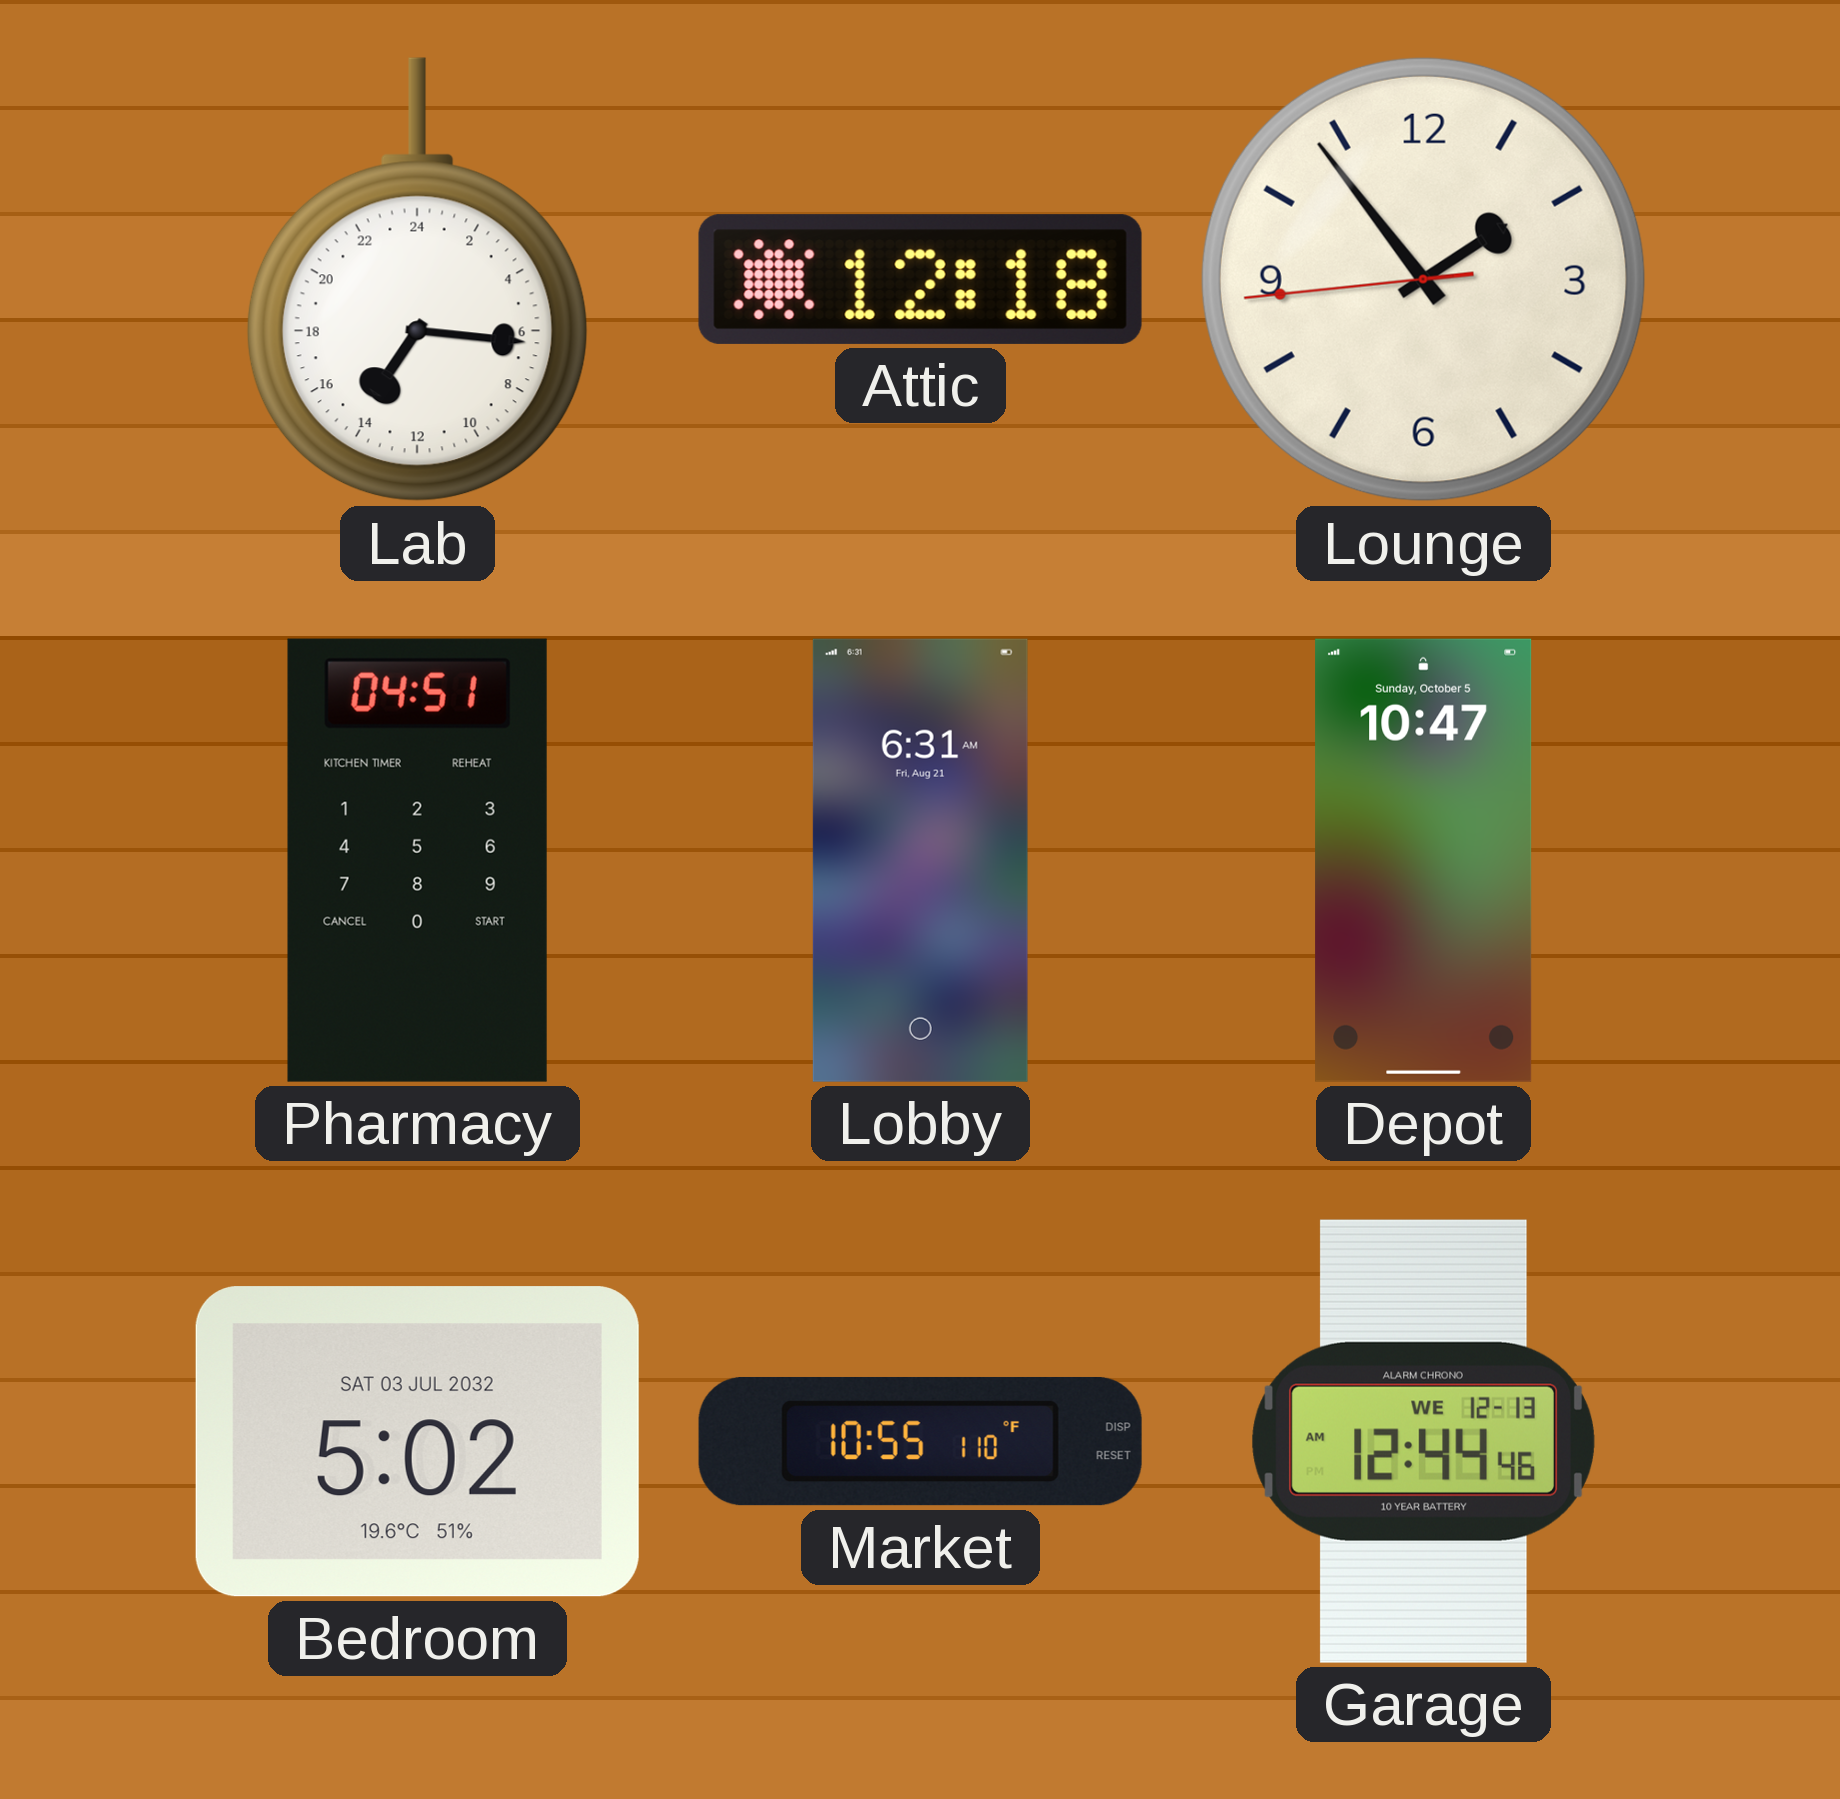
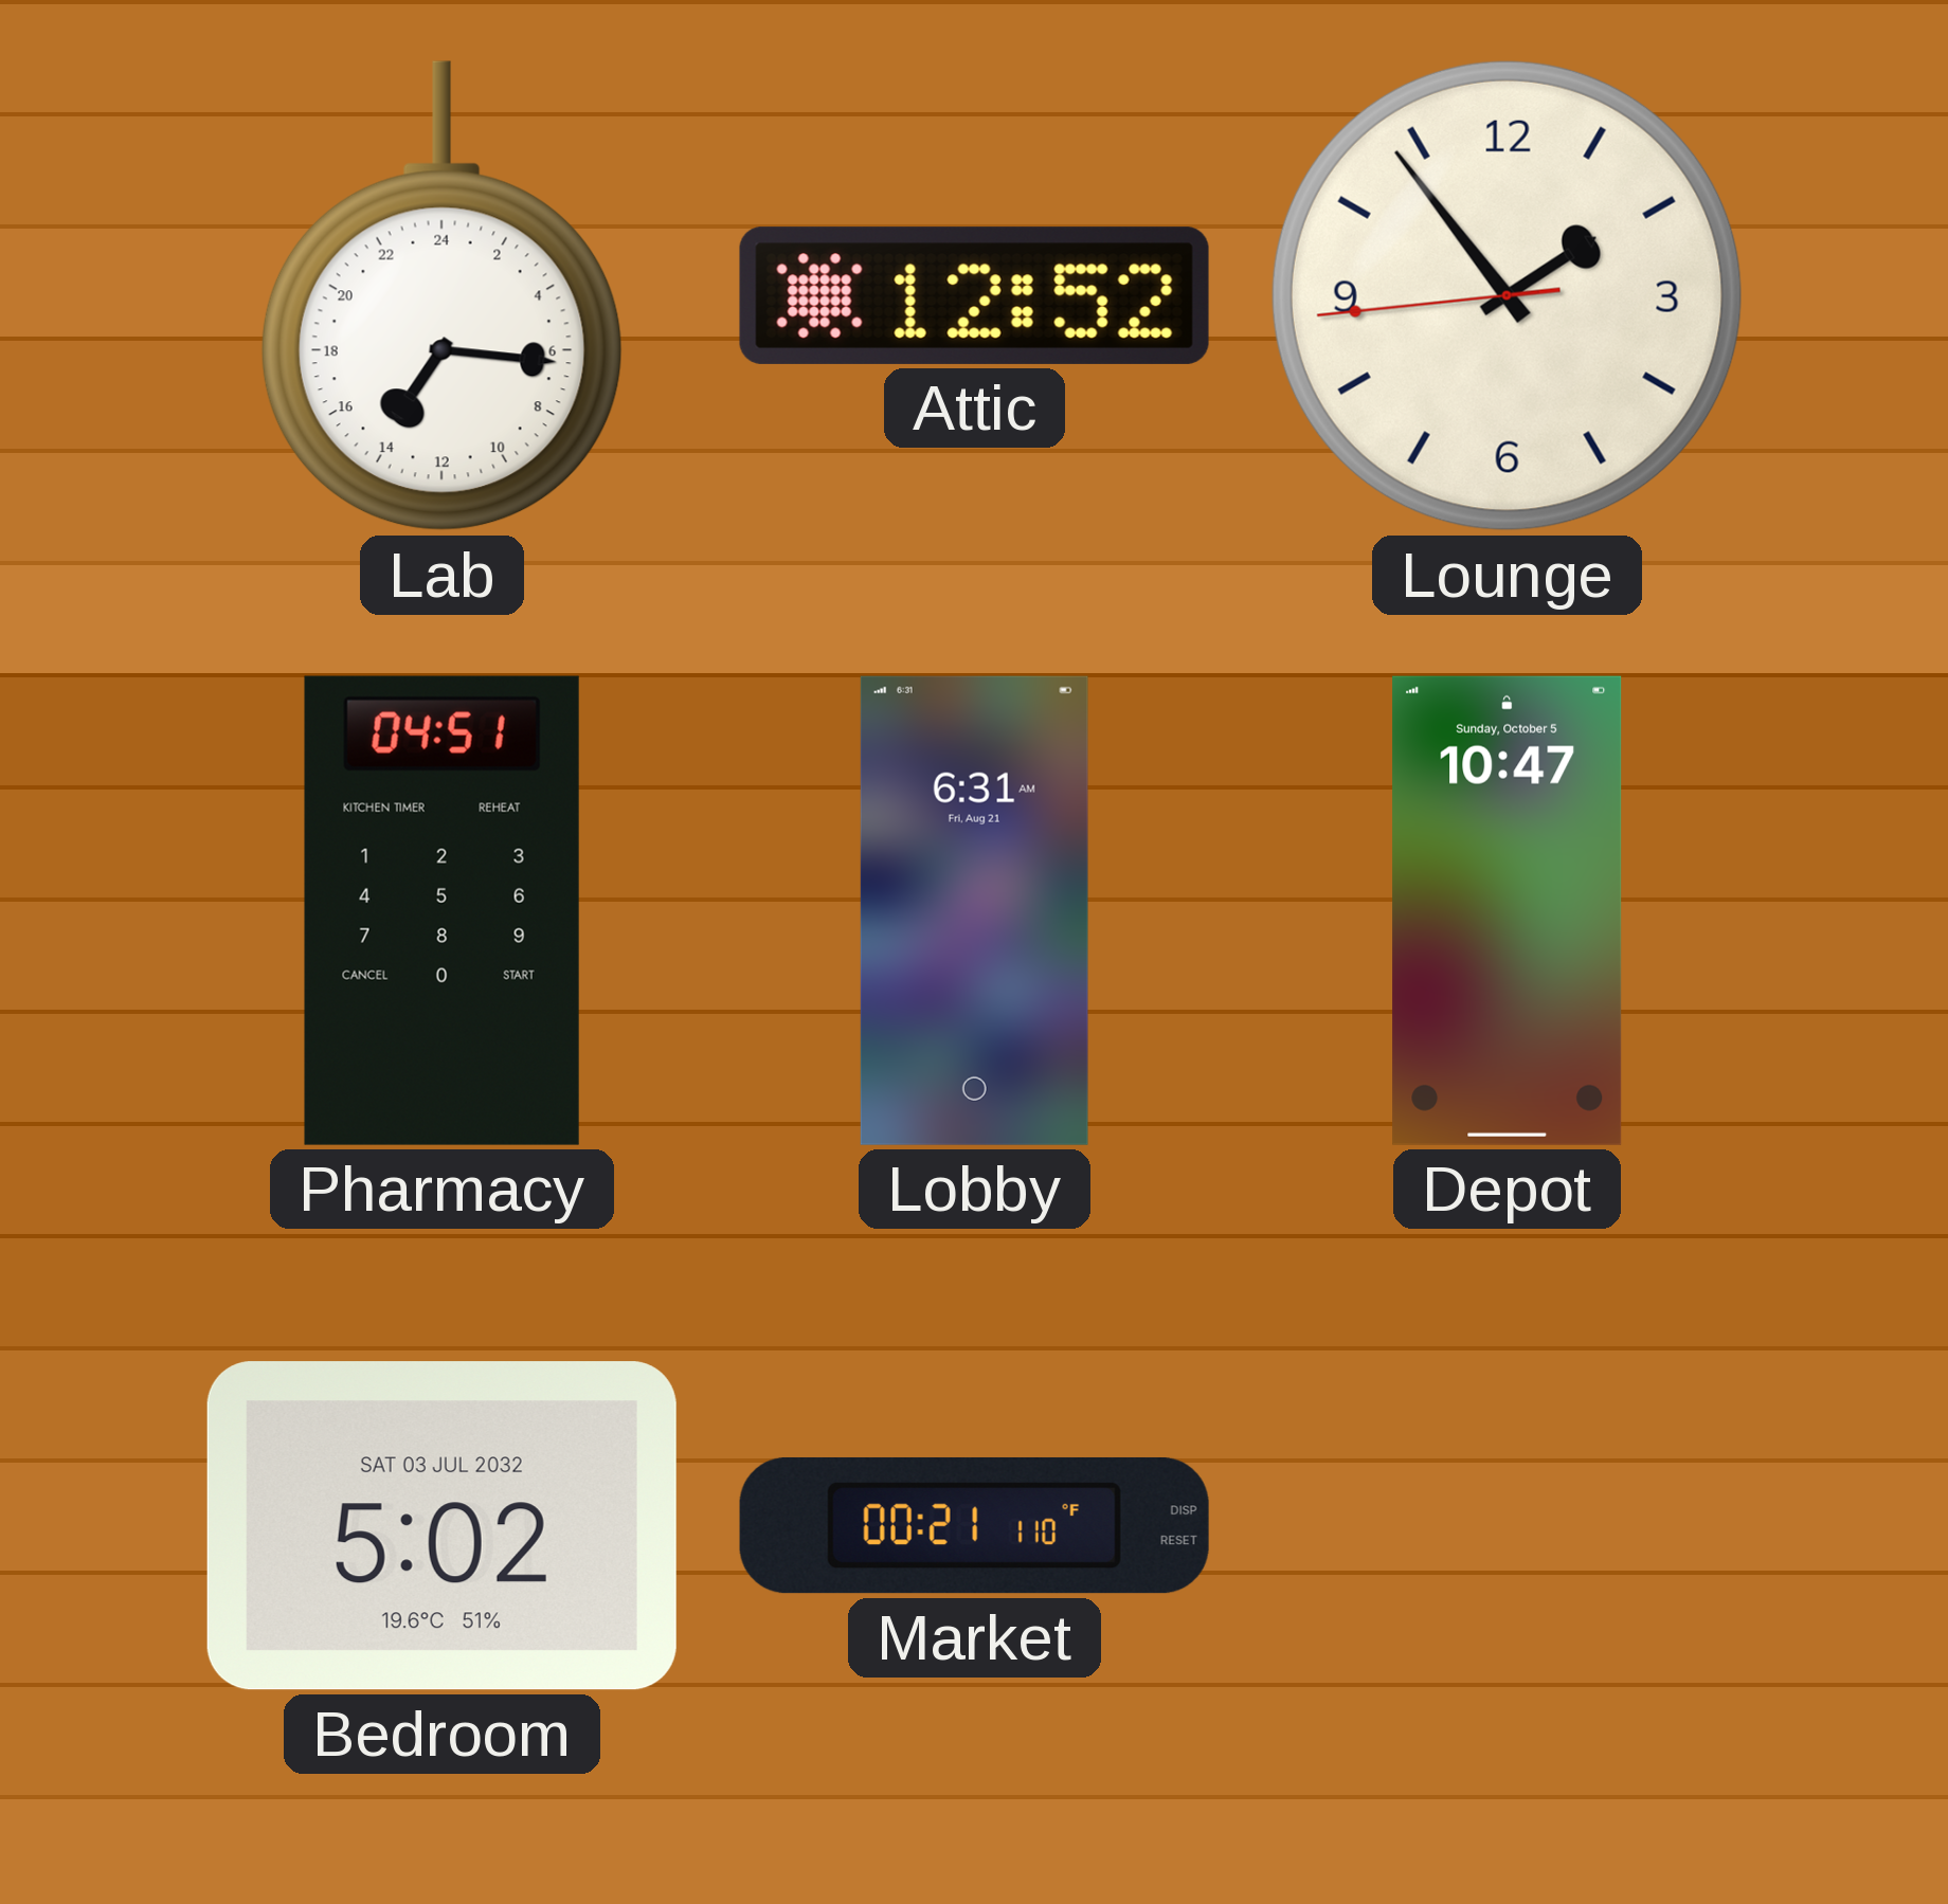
Attic: 12:18 -> 12:52 (974, 295)
Market: 10:55 -> 00:21 (974, 1525)
Garage: 12:44 -> none (1423, 1441)
